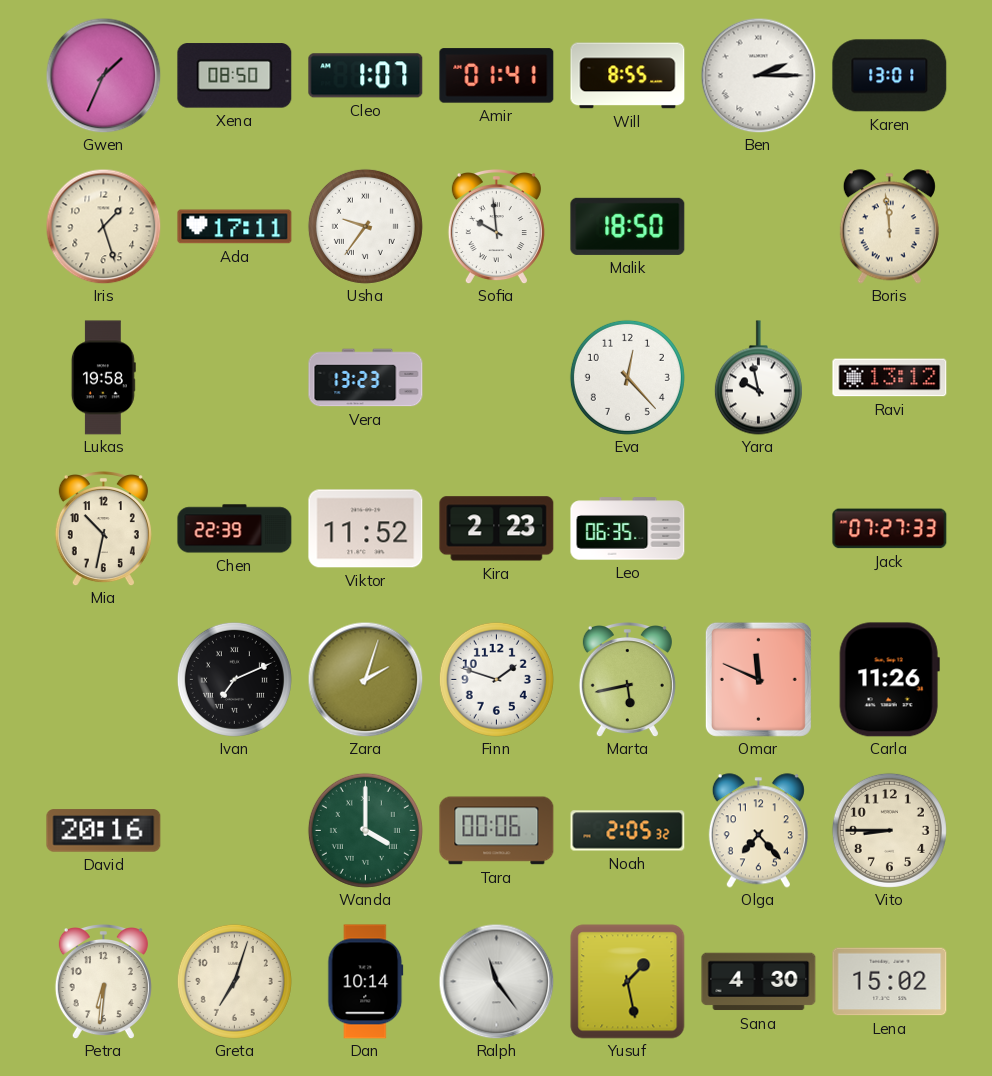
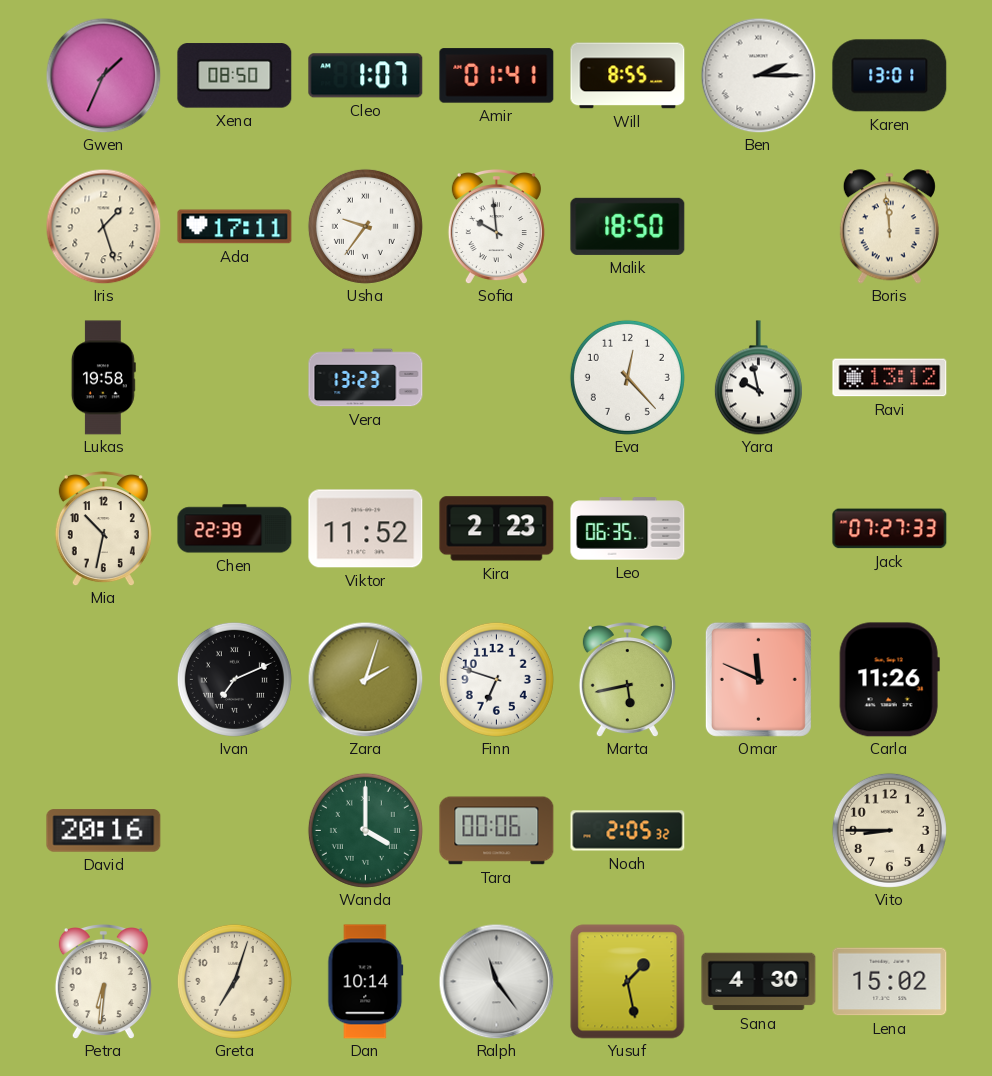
Finn: 1:48 -> 6:48 (496, 679)
Olga: 7:23 -> none (758, 831)
